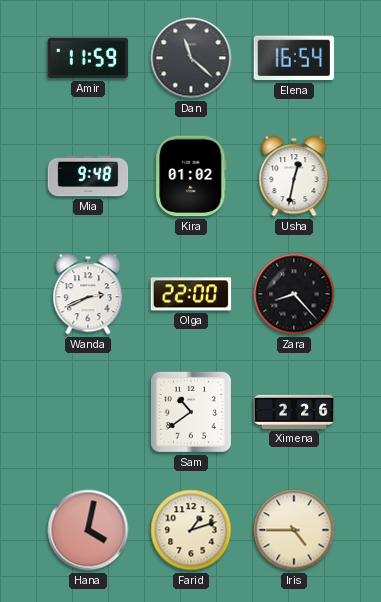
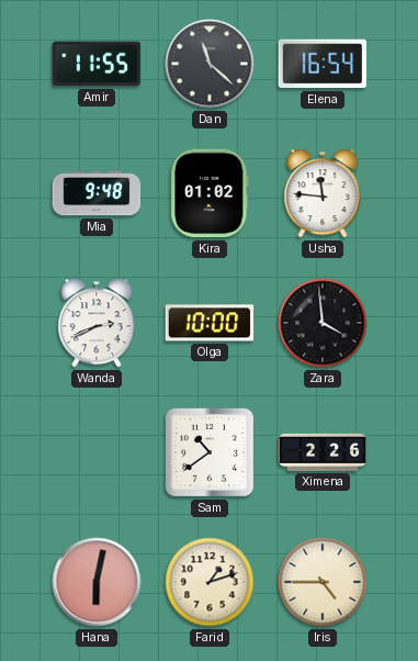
Amir: 11:59 -> 11:55 (97, 64)
Usha: 12:32 -> 11:46 (323, 193)
Olga: 22:00 -> 10:00 (210, 323)
Zara: 8:23 -> 3:59 (323, 323)
Hana: 4:02 -> 6:02 (97, 582)
